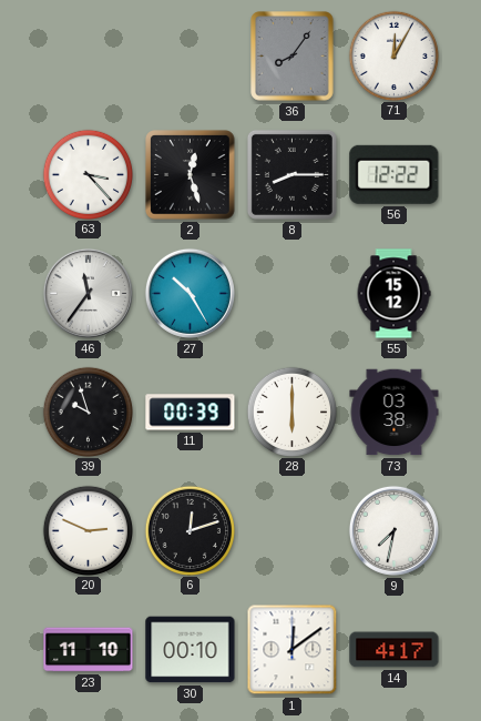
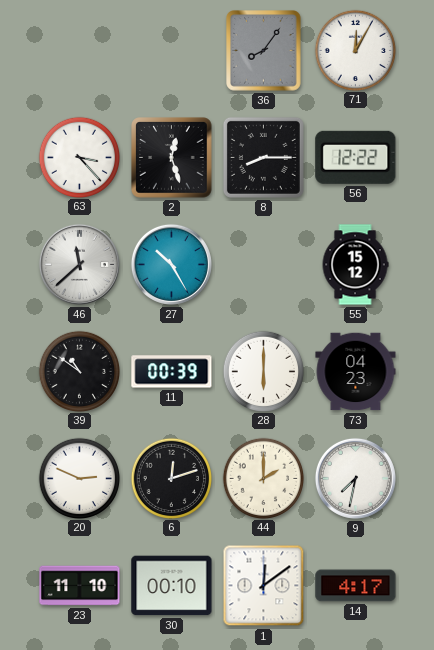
46: 11:36 -> 11:38 (79, 264)
39: 9:57 -> 10:51 (79, 371)
73: 03:38 -> 04:23 (356, 372)
44: none -> 2:00 (263, 478)
